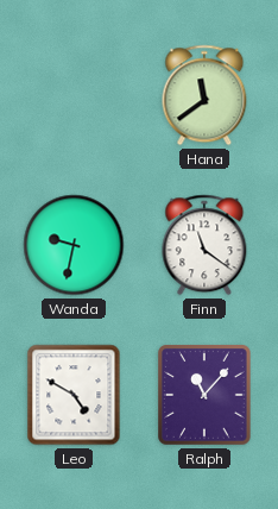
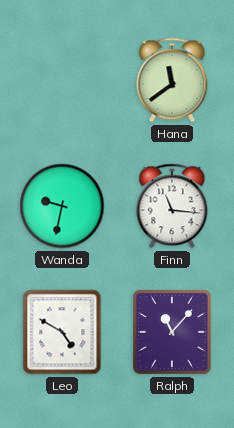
Finn: 11:21 -> 11:16 (172, 206)
